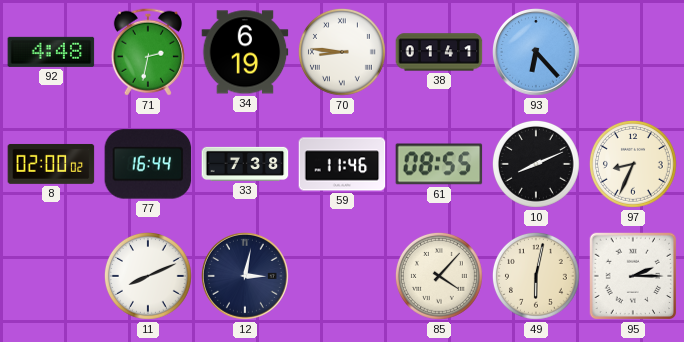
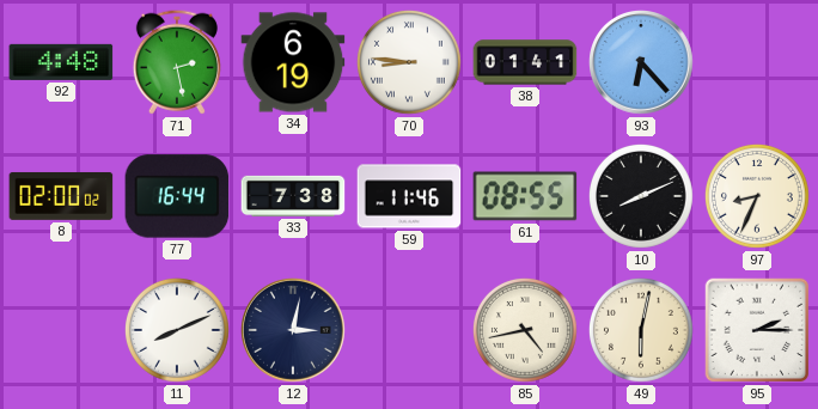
71: 2:32 -> 2:28 (177, 62)
85: 4:07 -> 4:43 (526, 331)
